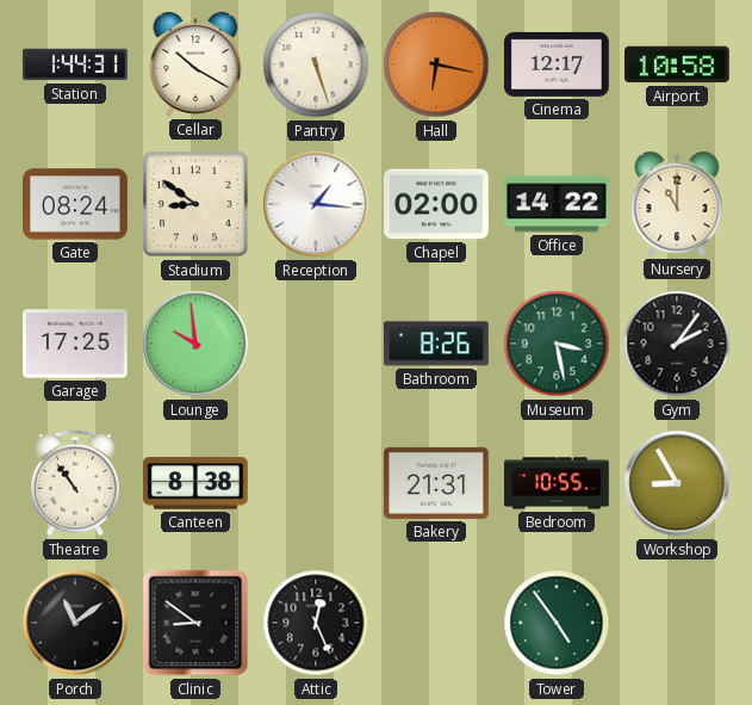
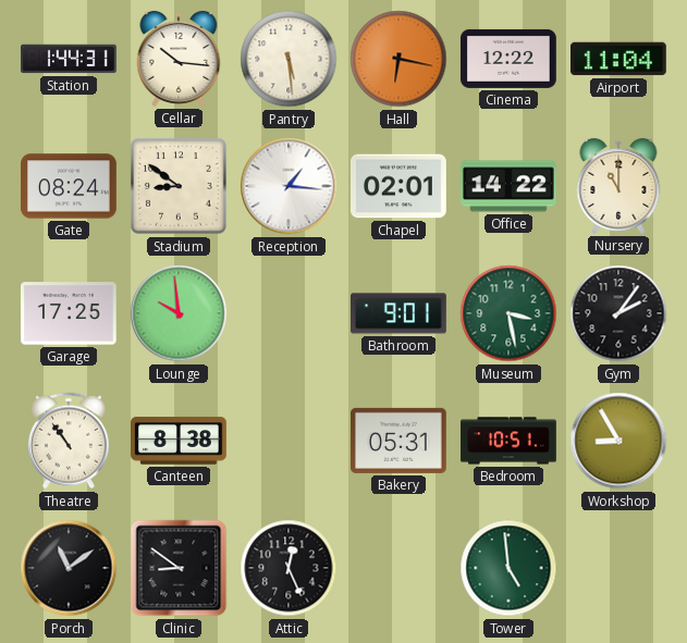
Cellar: 10:20 -> 10:16 (179, 59)
Pantry: 5:27 -> 5:29 (289, 59)
Cinema: 12:17 -> 12:22 (510, 59)
Airport: 10:58 -> 11:04 (619, 59)
Chapel: 02:00 -> 02:01 (400, 186)
Bathroom: 8:26 -> 9:01 (400, 313)
Bakery: 21:31 -> 05:31 (400, 441)
Bedroom: 10:55 -> 10:51 (508, 441)
Tower: 4:54 -> 4:59 (508, 568)
